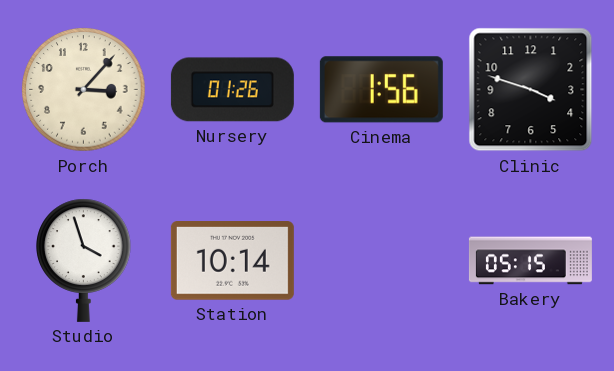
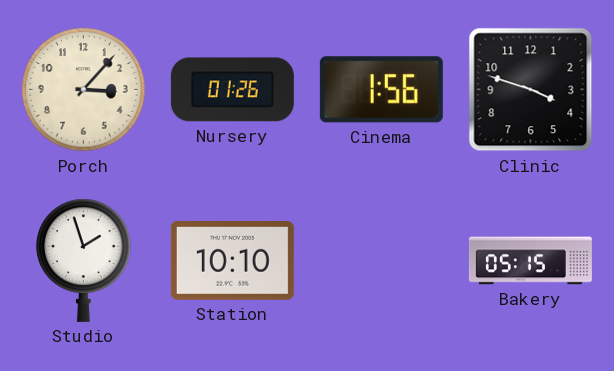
Studio: 3:57 -> 1:57 (84, 260)
Station: 10:14 -> 10:10 (232, 261)
